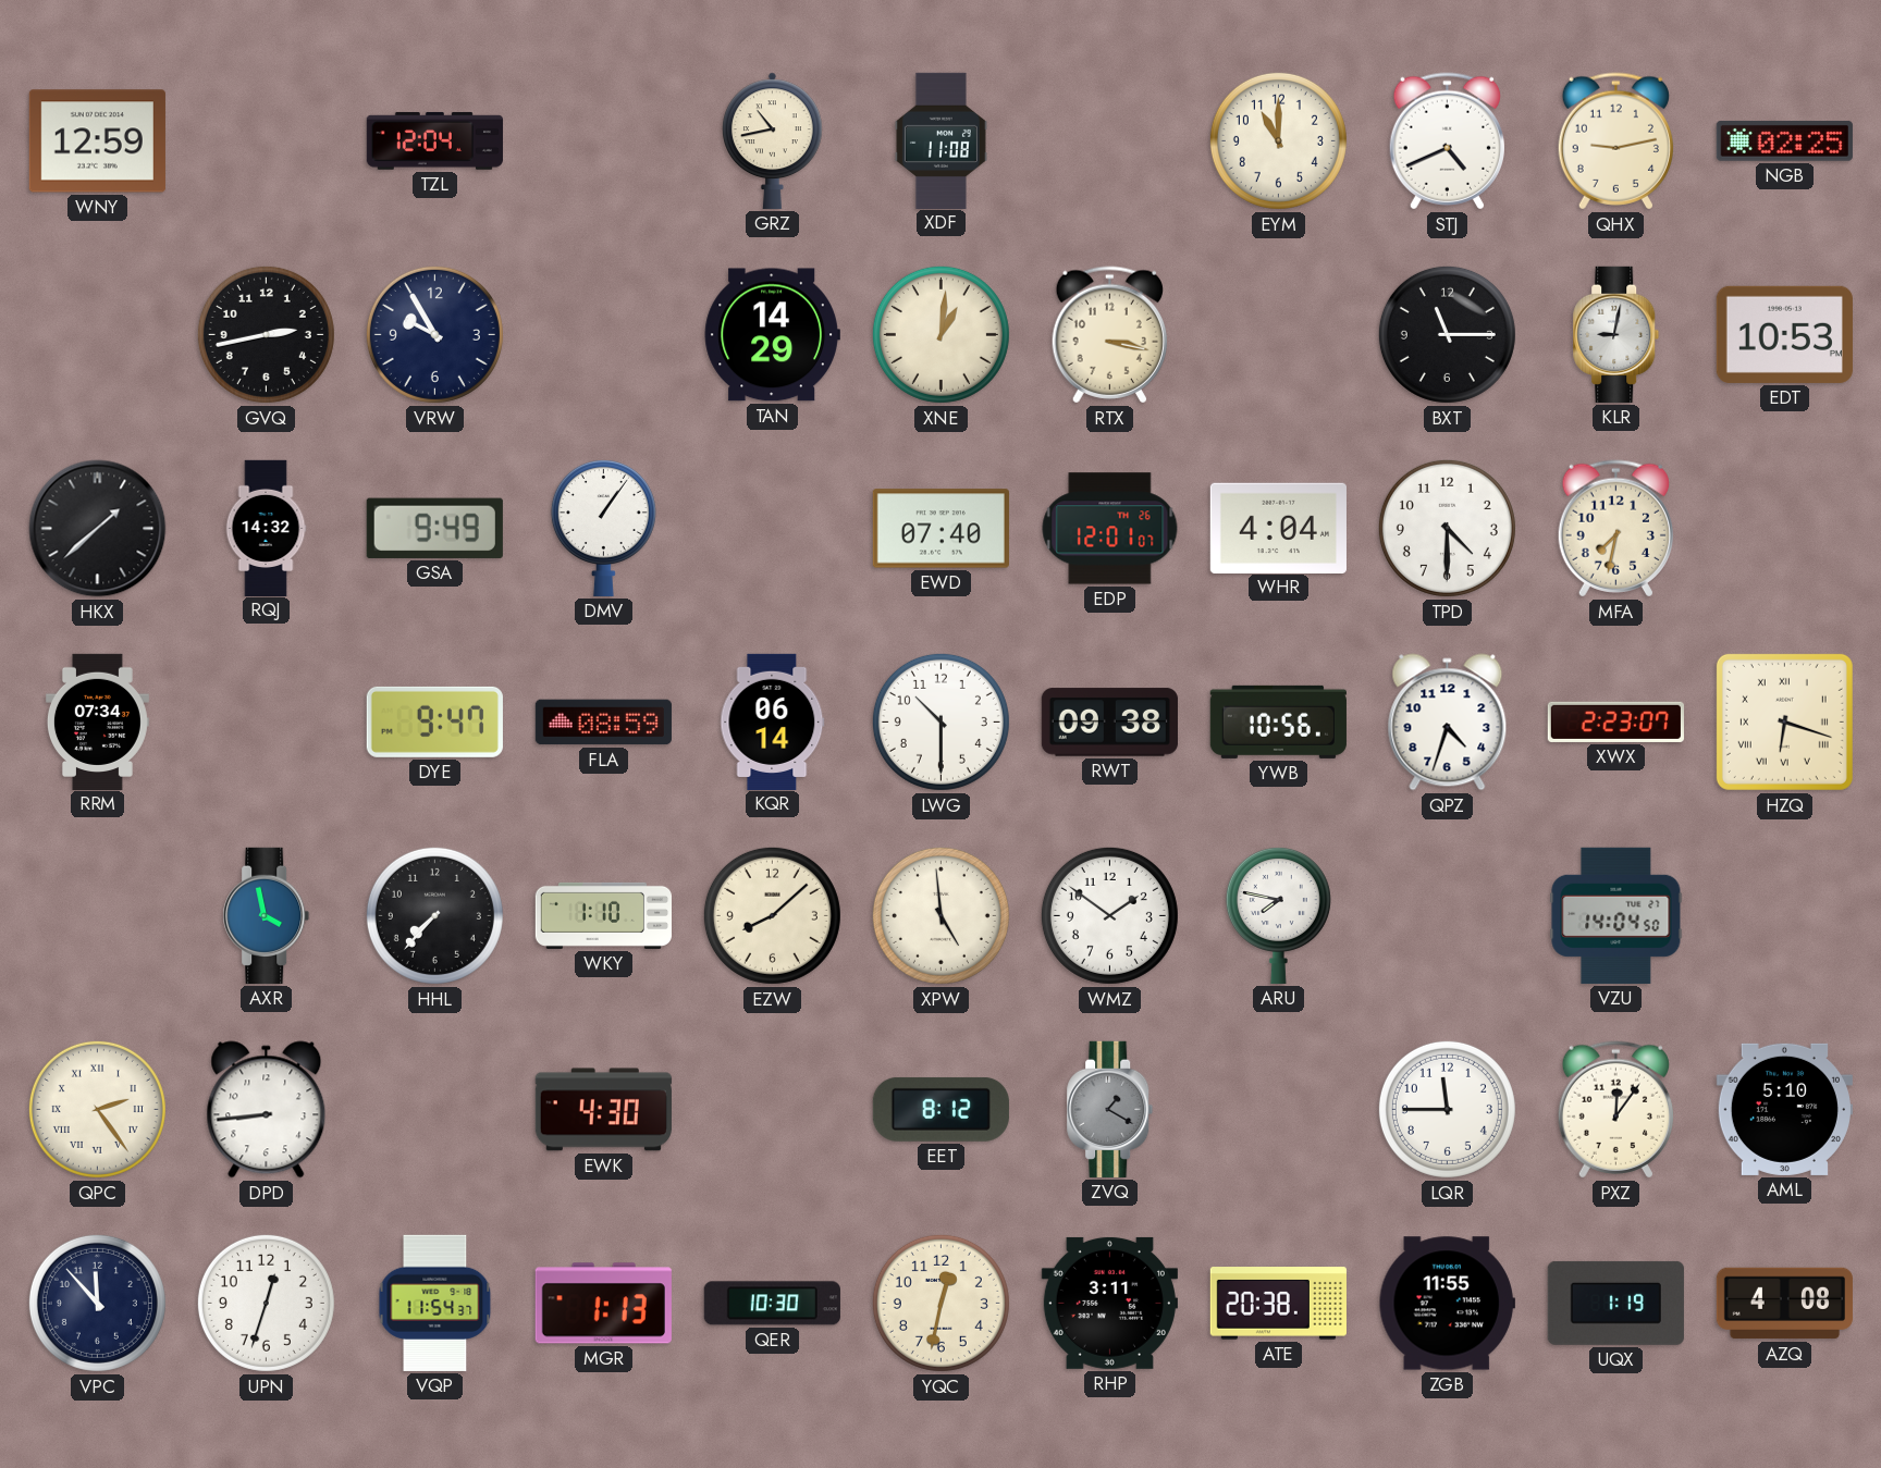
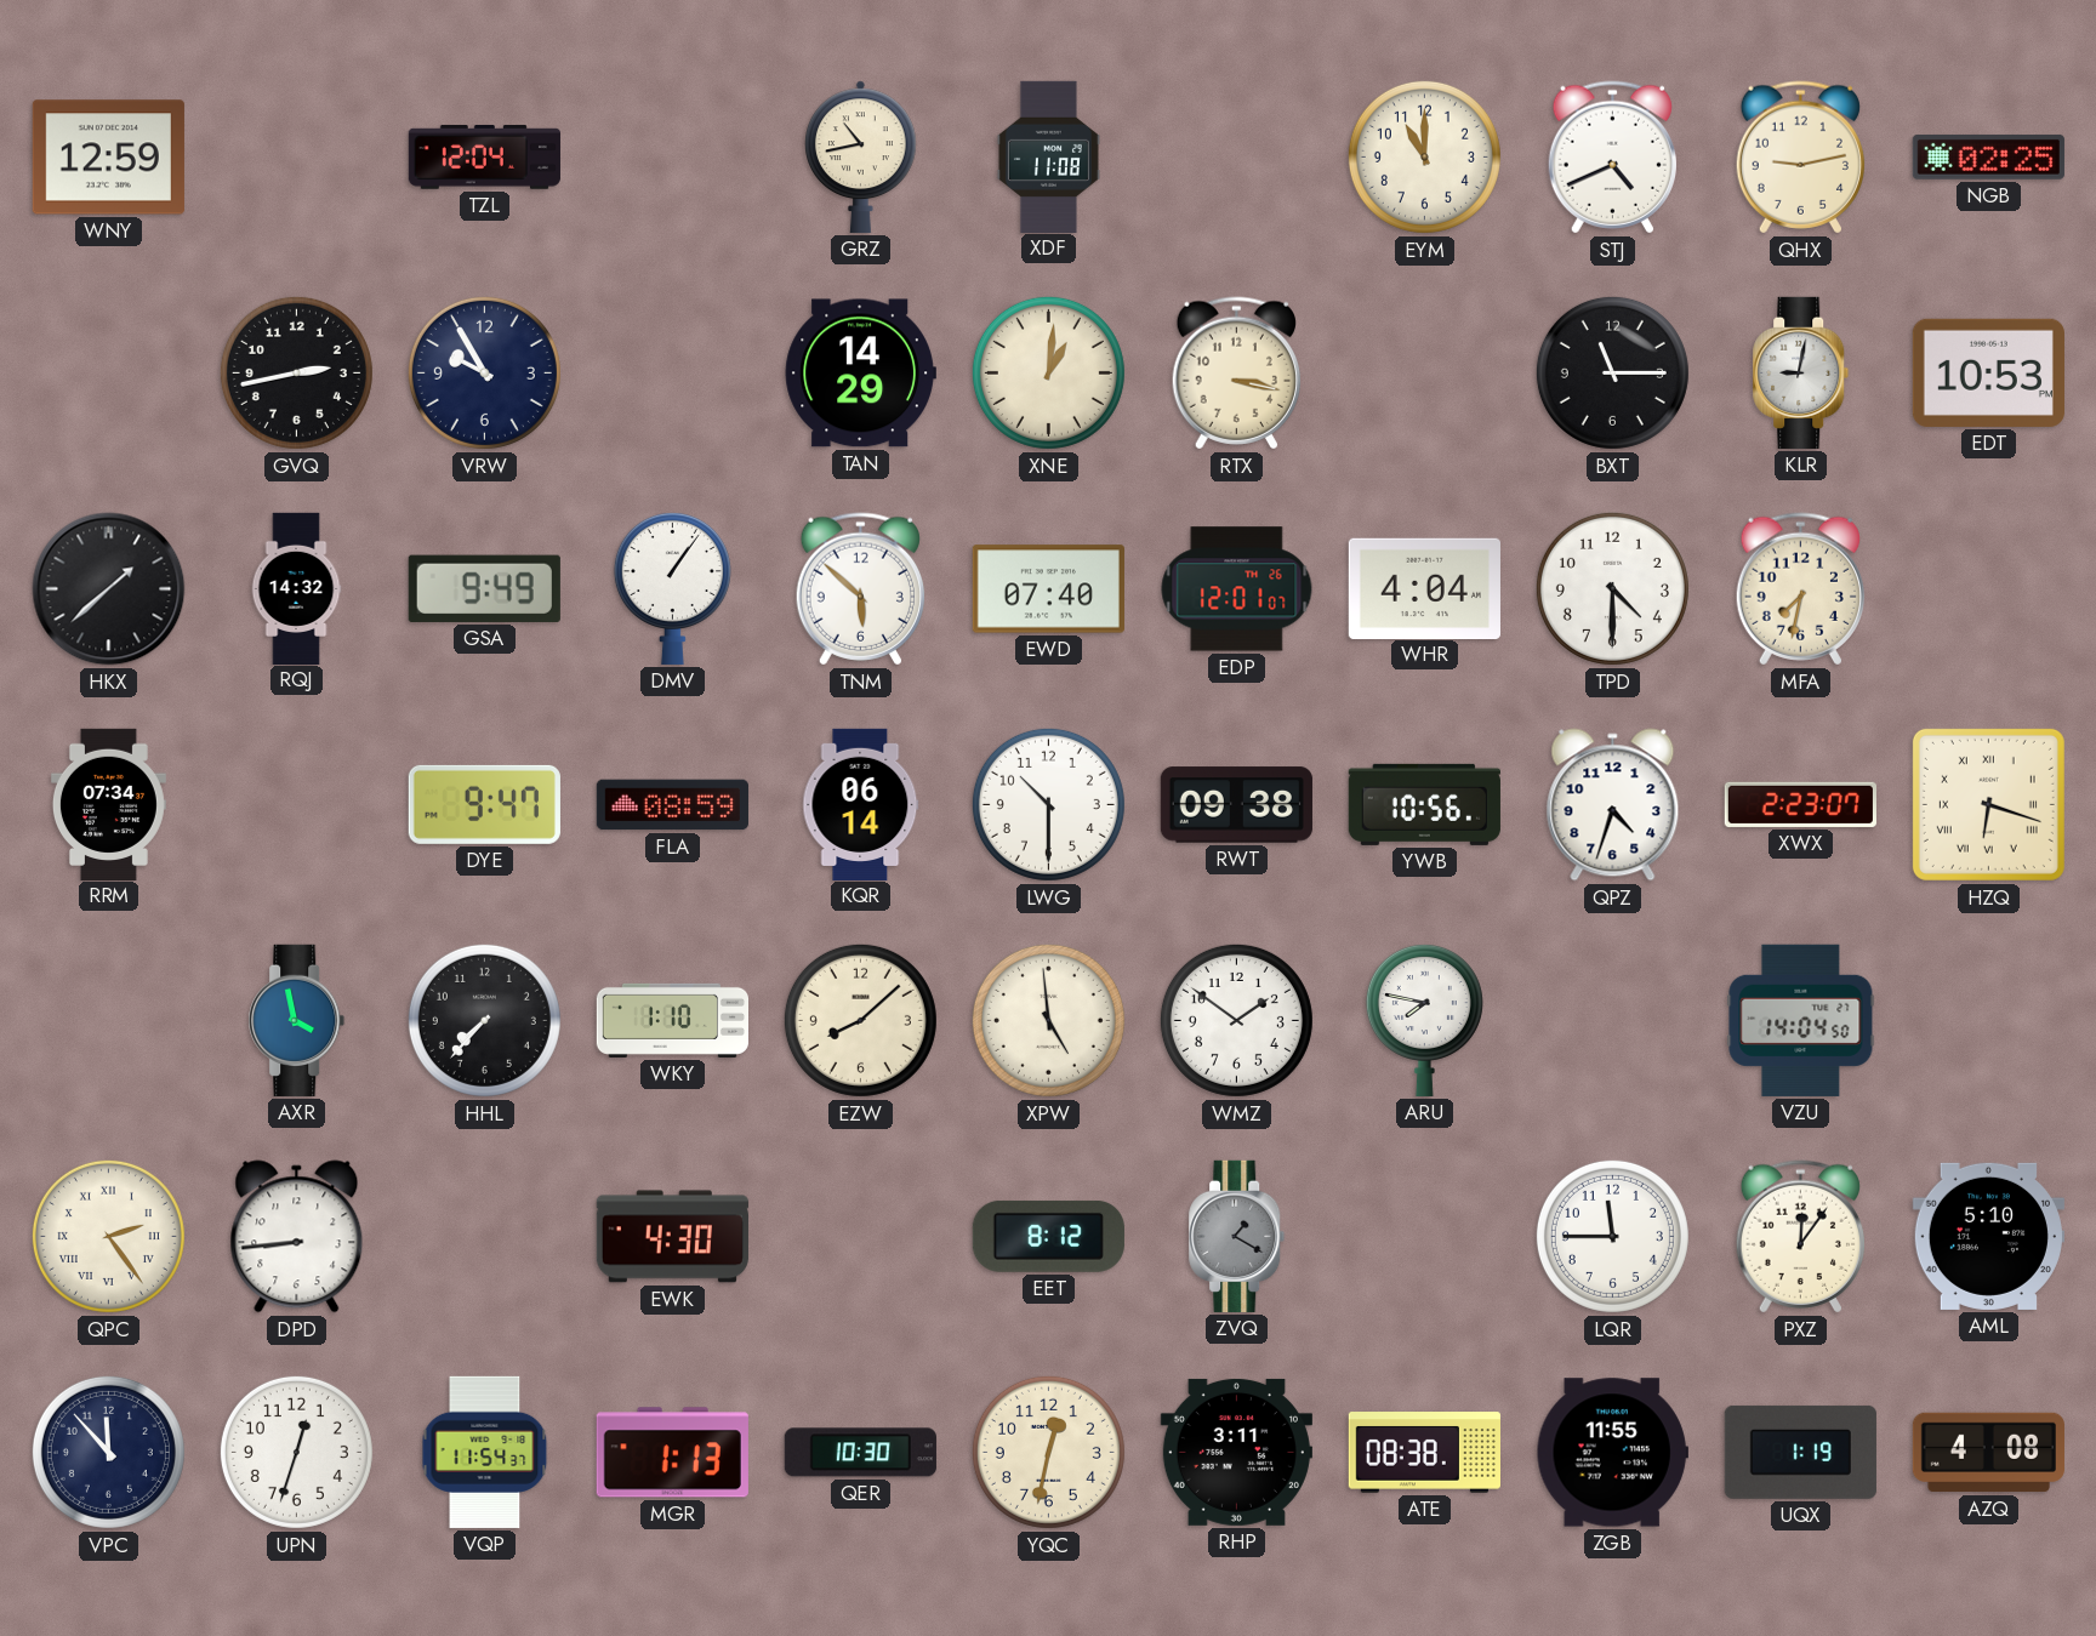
TNM: none -> 5:52 (860, 589)
ATE: 20:38 -> 08:38 (1424, 1453)
